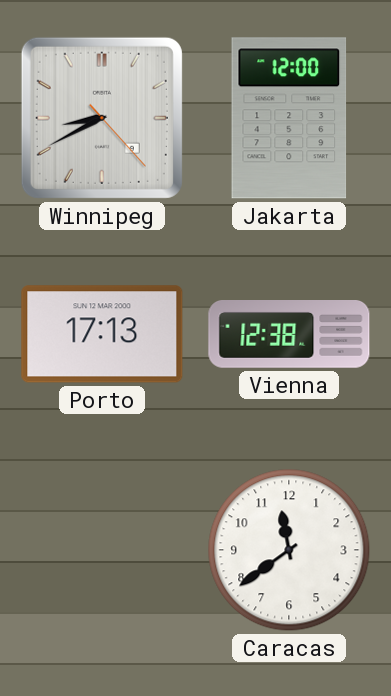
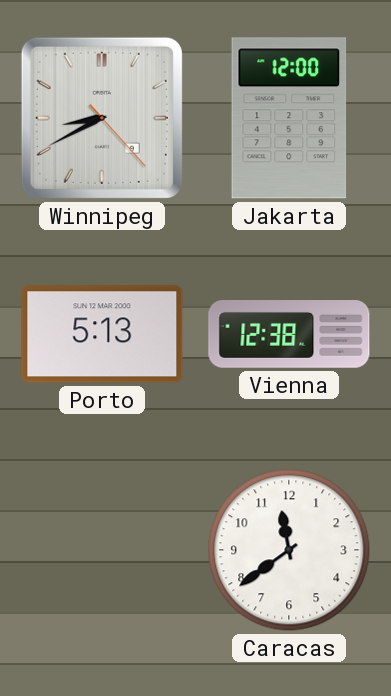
Porto: 17:13 -> 5:13 (102, 334)
